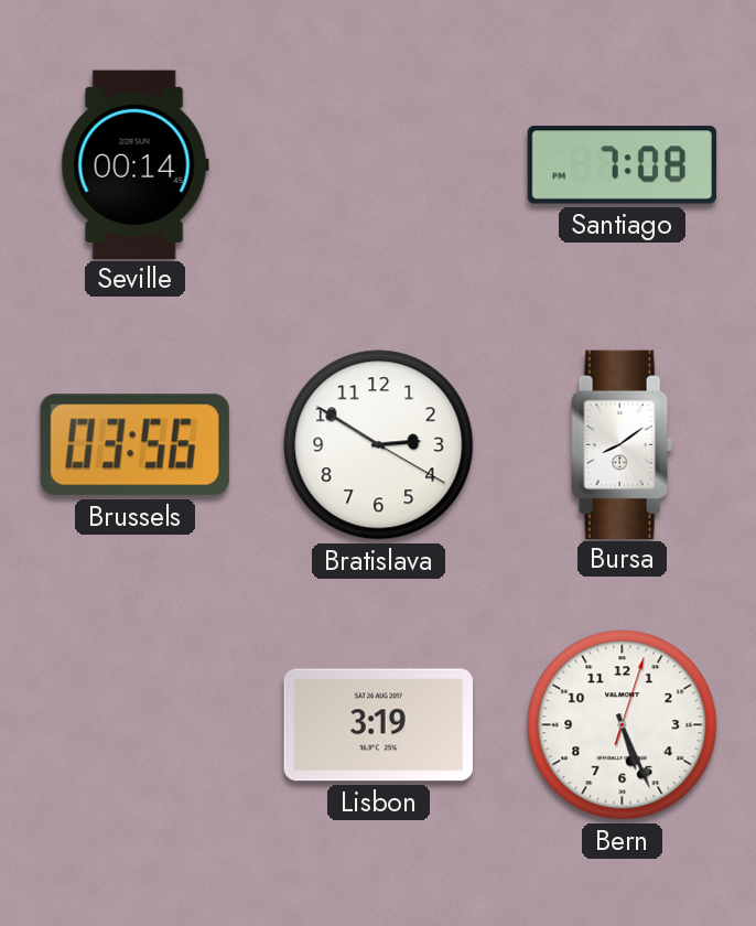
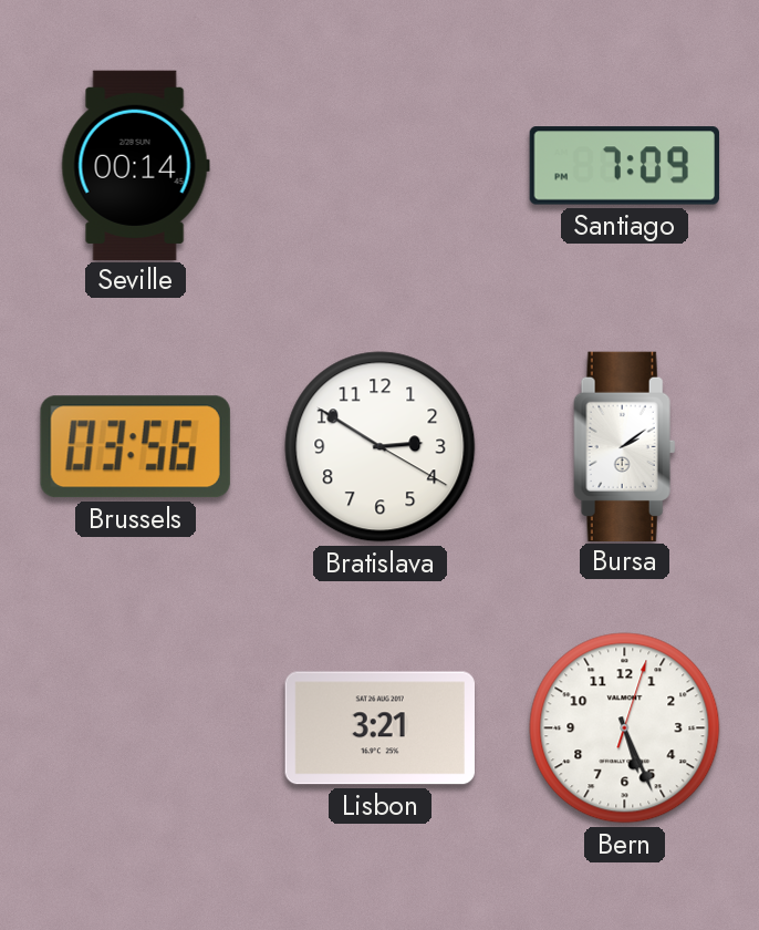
Santiago: 7:08 -> 7:09 (624, 166)
Bursa: 8:09 -> 2:09 (625, 446)
Lisbon: 3:19 -> 3:21 (379, 728)
